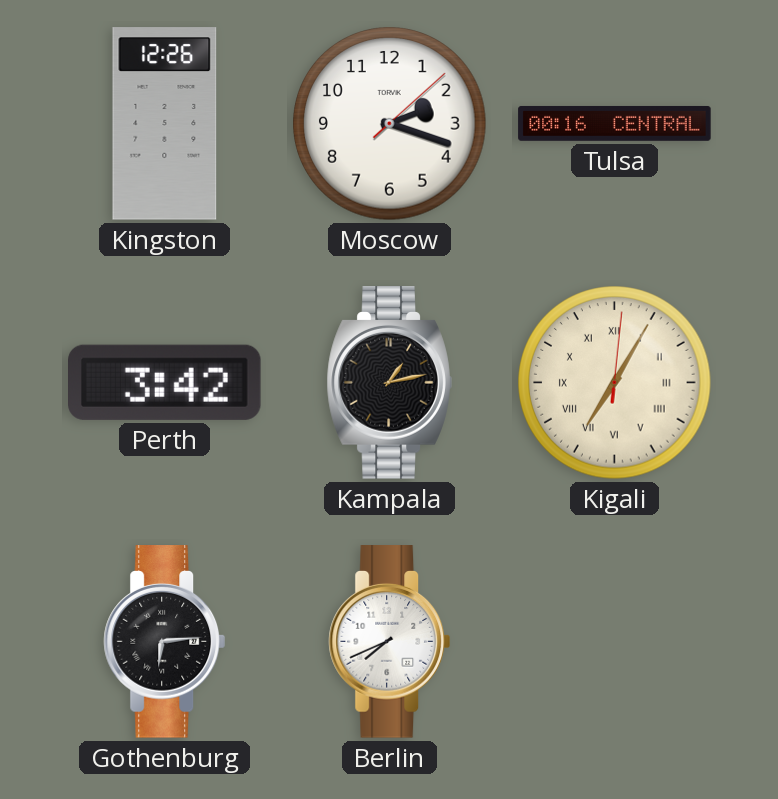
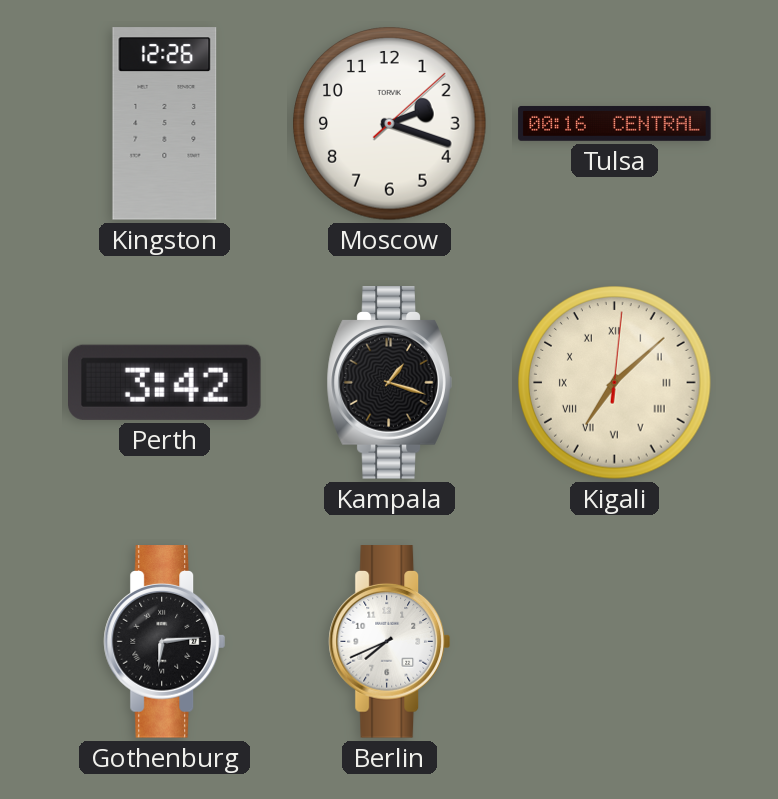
Kampala: 1:13 -> 1:18 (389, 383)
Kigali: 7:05 -> 7:08 (615, 383)
